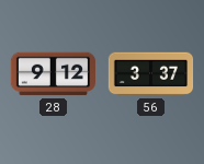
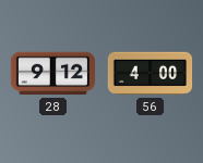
56: 3:37 -> 4:00 (151, 74)
